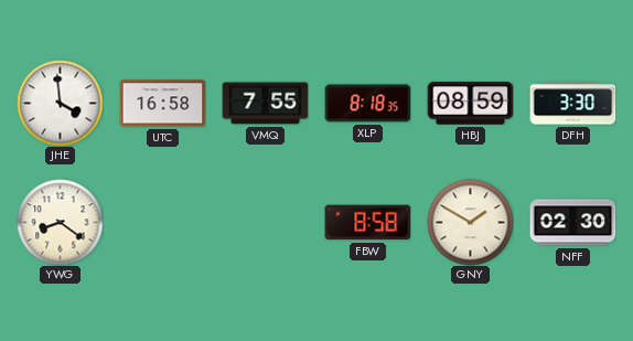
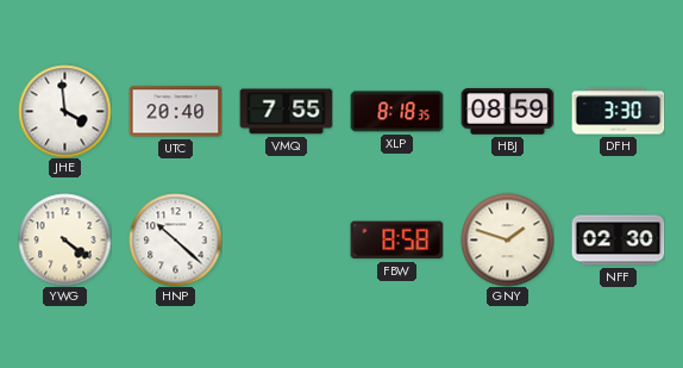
UTC: 16:58 -> 20:40 (175, 112)
YWG: 8:21 -> 4:21 (64, 239)
HNP: none -> 10:22 (175, 239)
GNY: 1:50 -> 1:48 (507, 239)
